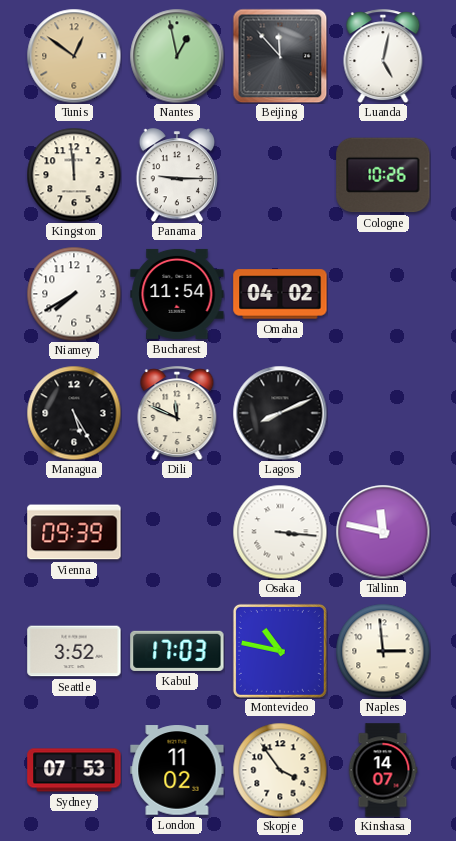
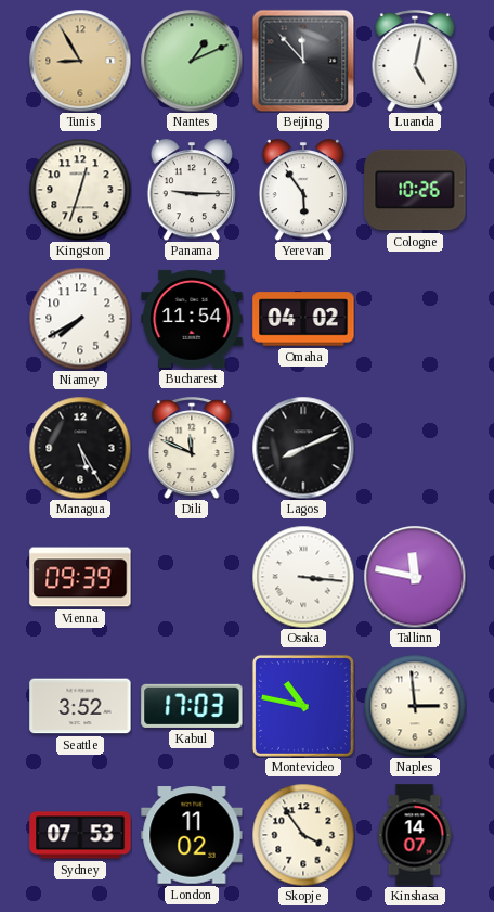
Tunis: 12:51 -> 8:55 (80, 61)
Nantes: 12:58 -> 1:11 (192, 61)
Kingston: 11:59 -> 12:33 (80, 190)
Yerevan: none -> 5:54 (302, 190)
